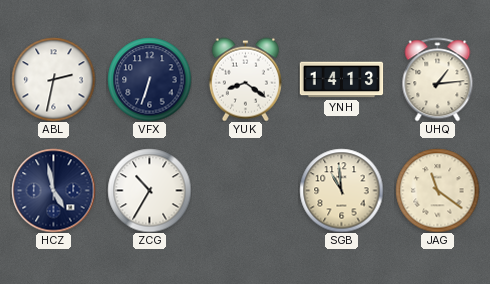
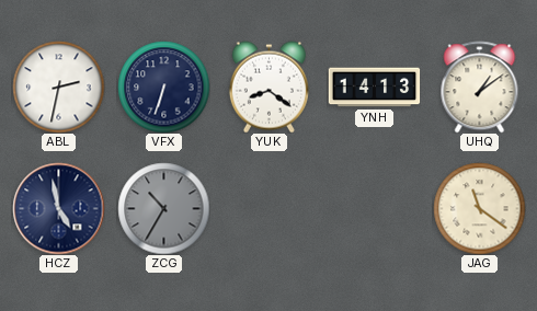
UHQ: 1:14 -> 1:09 (480, 87)
ZCG dial: white -> grey (163, 208)
SGB: 10:59 -> none (341, 190)
